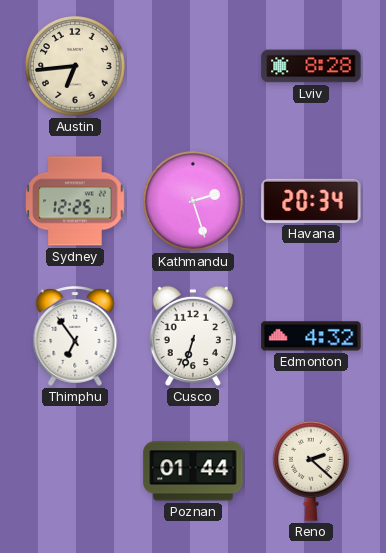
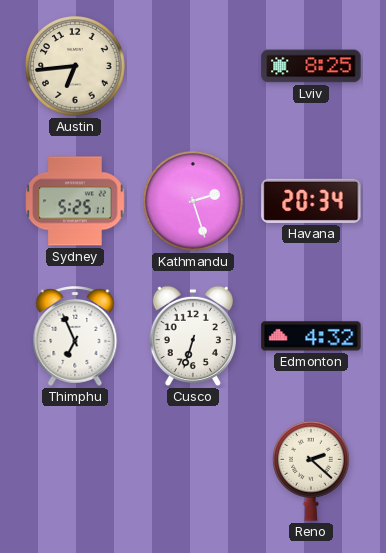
Lviv: 8:28 -> 8:25 (311, 66)
Sydney: 12:25 -> 5:25 (75, 201)
Thimphu: 6:54 -> 6:56 (75, 337)
Poznan: 01:44 -> none (193, 471)
